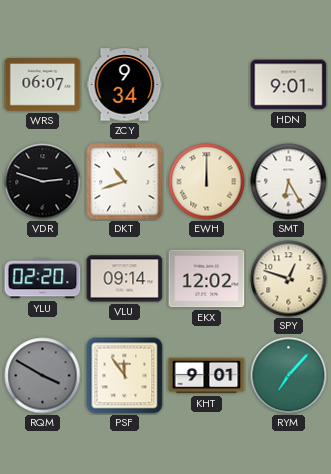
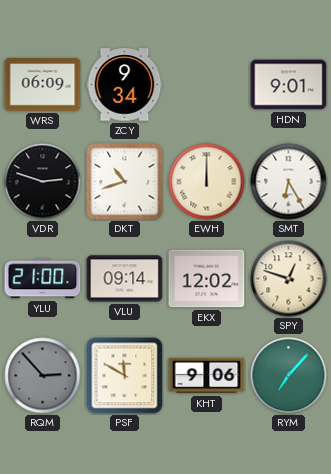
WRS: 06:07 -> 06:09 (43, 85)
YLU: 02:20 -> 21:00 (43, 279)
RQM: 3:50 -> 2:53 (43, 376)
PSF: 11:54 -> 11:50 (125, 376)
KHT: 9:01 -> 9:06 (207, 376)
